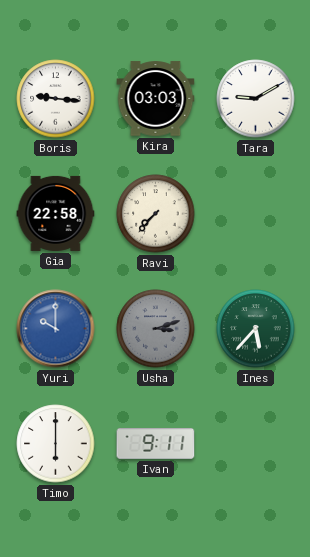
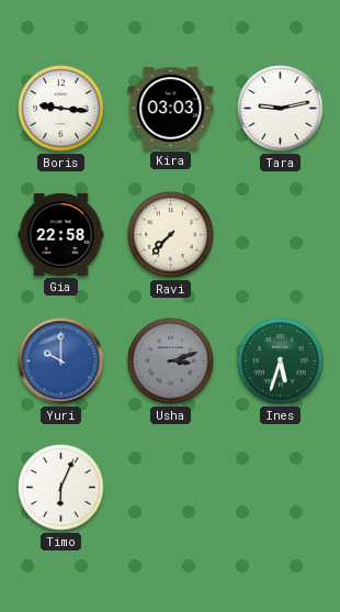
Tara: 9:10 -> 9:13 (281, 109)
Ines: 5:37 -> 5:33 (281, 361)
Timo: 6:00 -> 6:04 (61, 488)
Ivan: 9:11 -> none (156, 444)
